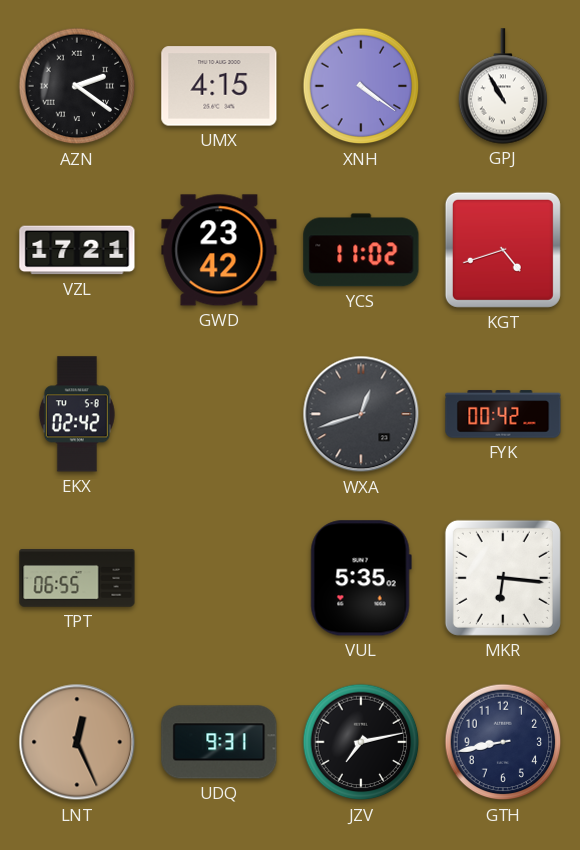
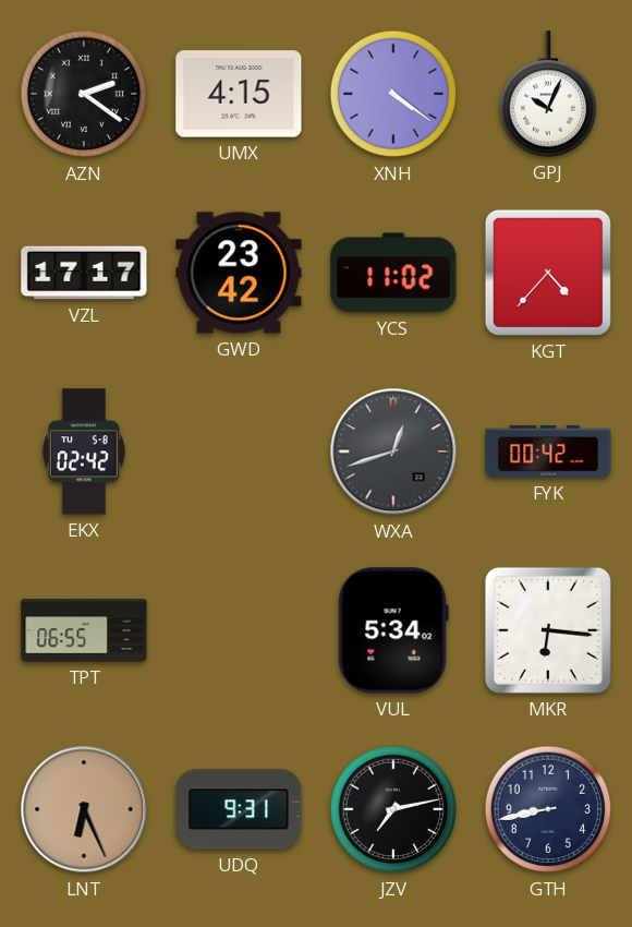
GPJ: 10:55 -> 10:04 (548, 94)
VZL: 17:21 -> 17:17 (84, 273)
KGT: 4:42 -> 4:37 (548, 273)
VUL: 5:35 -> 5:34 (393, 630)
LNT: 12:26 -> 6:26 (84, 809)
